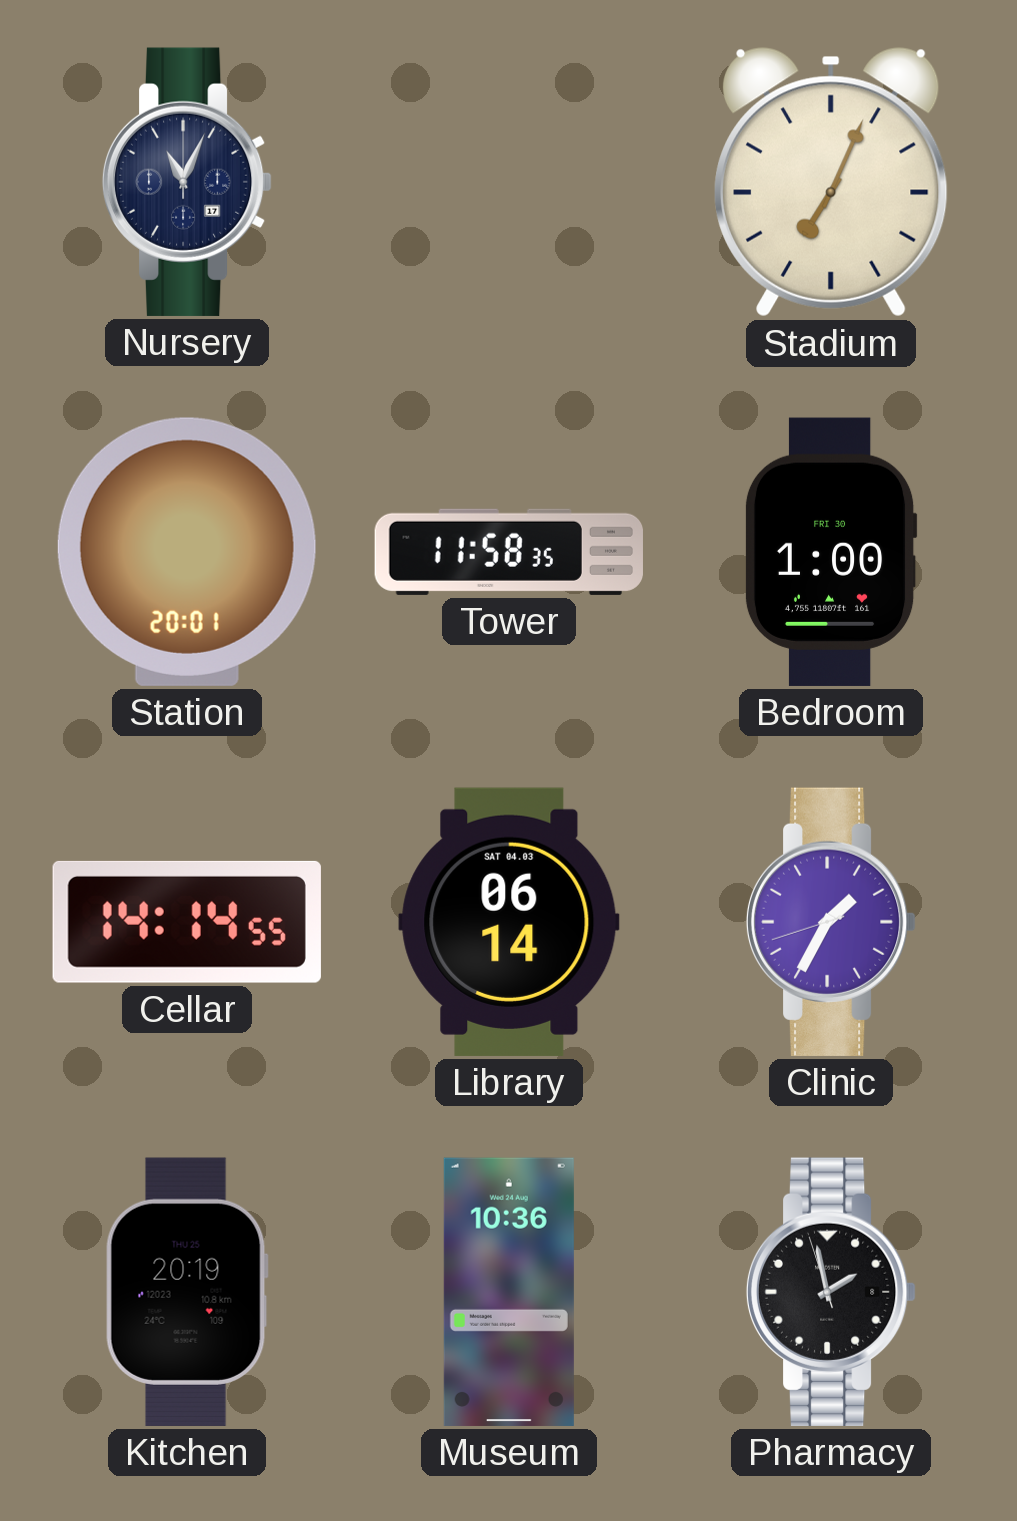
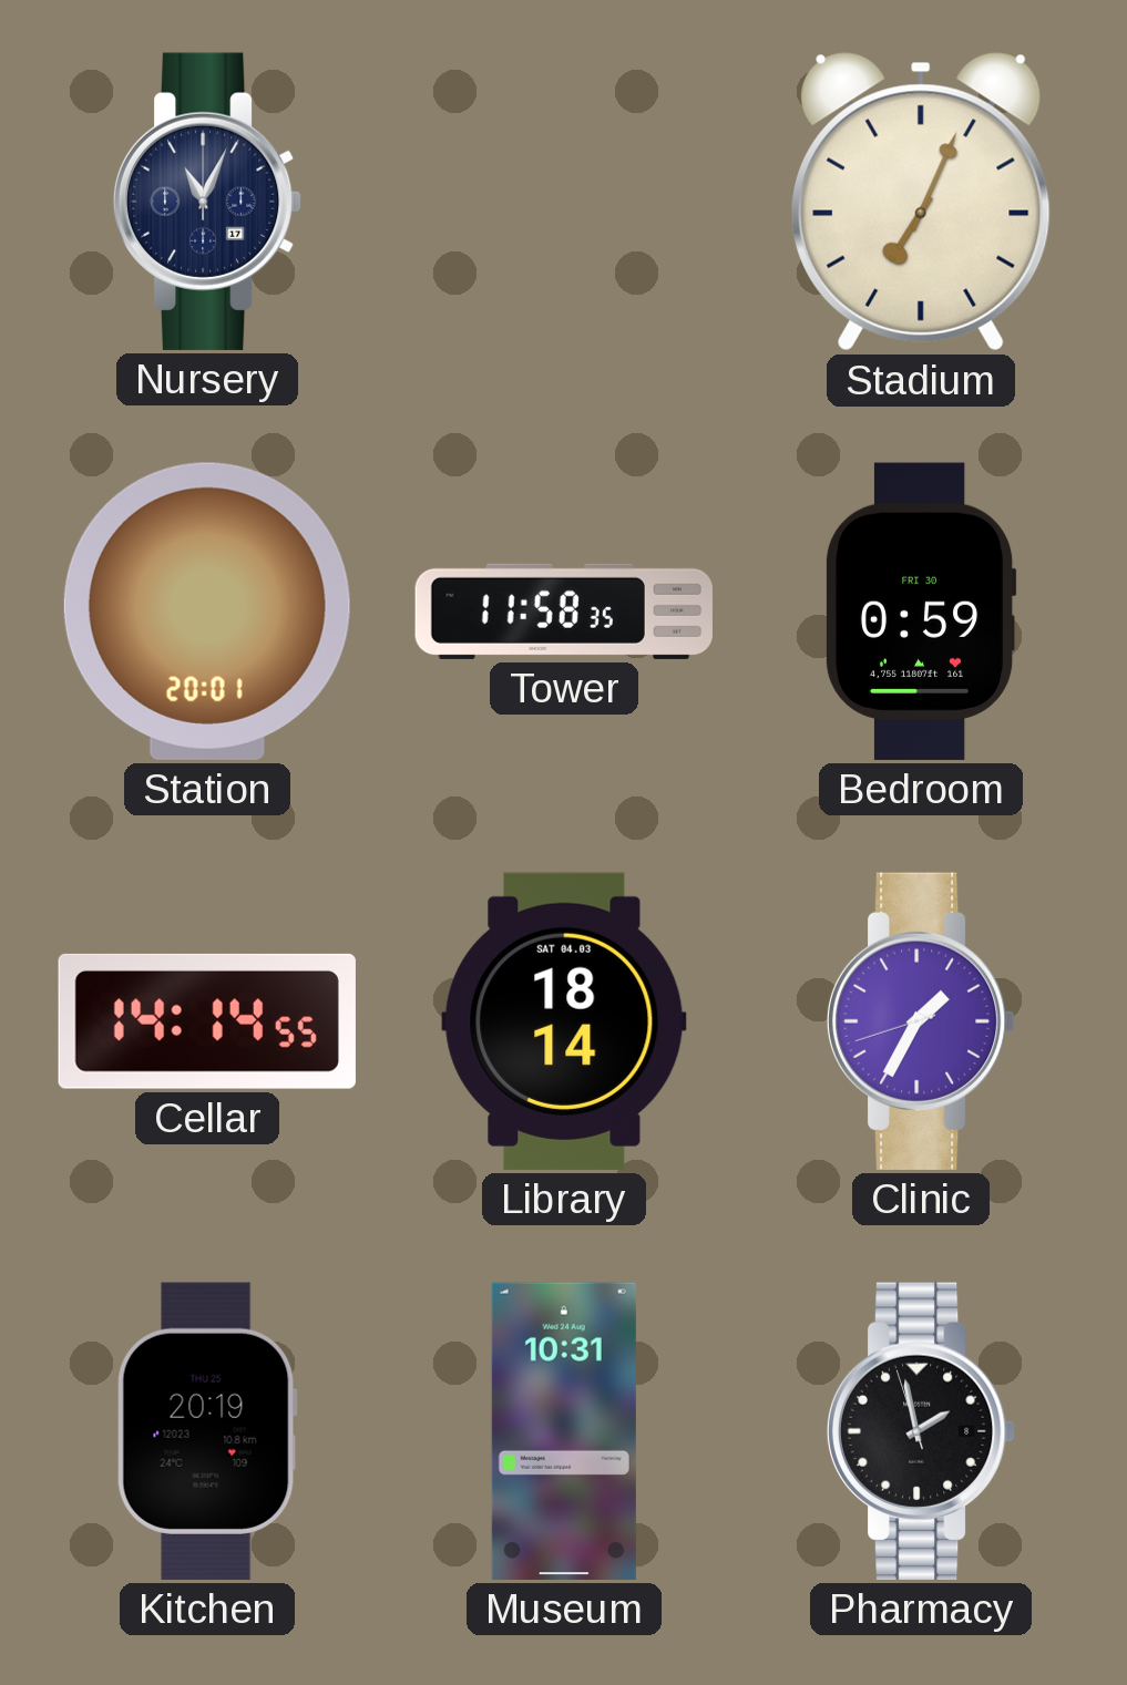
Bedroom: 1:00 -> 0:59 (921, 612)
Library: 06:14 -> 18:14 (564, 1021)
Museum: 10:36 -> 10:31 (564, 1431)
